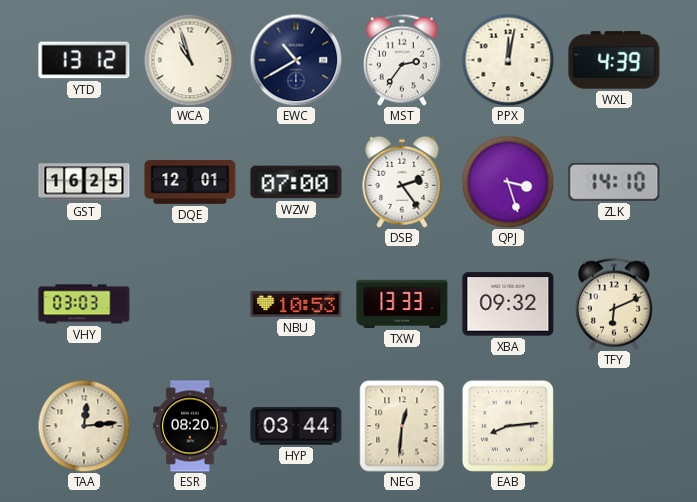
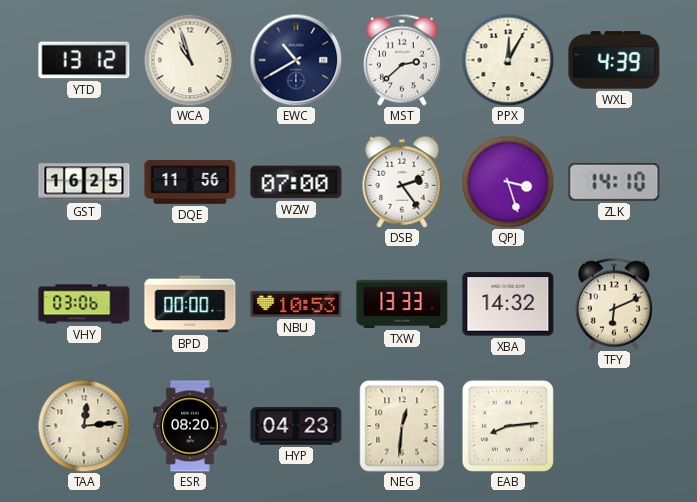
MST: 2:36 -> 2:38 (402, 60)
PPX: 12:02 -> 12:05 (508, 60)
DQE: 12:01 -> 11:56 (190, 182)
VHY: 03:03 -> 03:06 (84, 304)
BPD: none -> 00:00 (190, 304)
XBA: 09:32 -> 14:32 (508, 304)
HYP: 03:44 -> 04:23 (296, 426)
